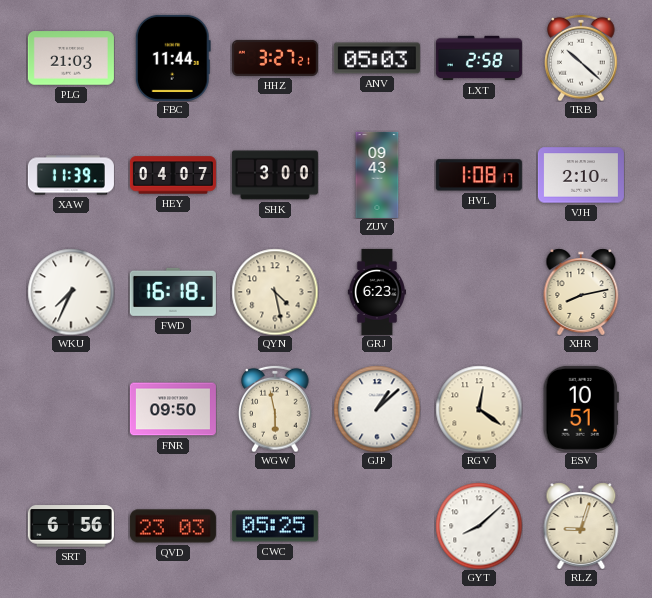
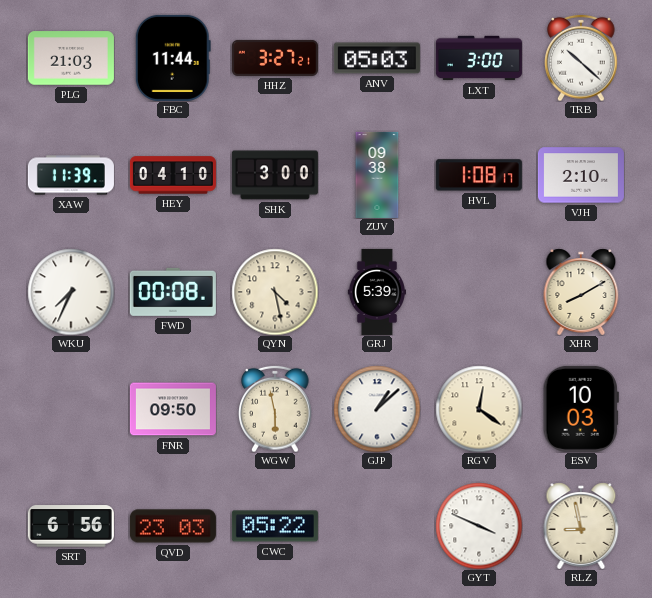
LXT: 2:58 -> 3:00 (479, 58)
HEY: 04:07 -> 04:10 (173, 175)
ZUV: 09:43 -> 09:38 (377, 175)
FWD: 16:18 -> 00:08 (173, 292)
GRJ: 6:23 -> 5:39 (376, 292)
XHR: 8:13 -> 8:10 (581, 292)
ESV: 10:51 -> 10:03 (581, 409)
CWC: 05:25 -> 05:22 (275, 526)
GYT: 8:08 -> 3:49 (479, 526)
RLZ: 9:03 -> 8:58 (581, 526)
